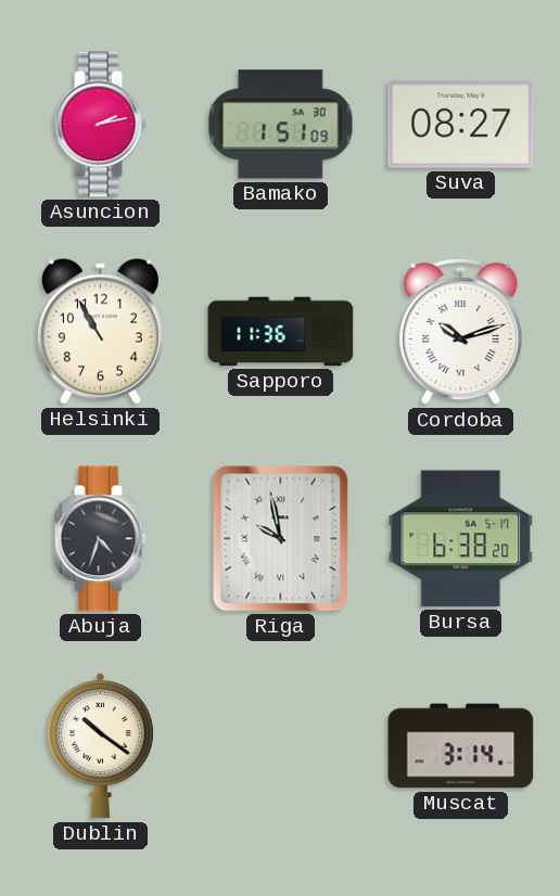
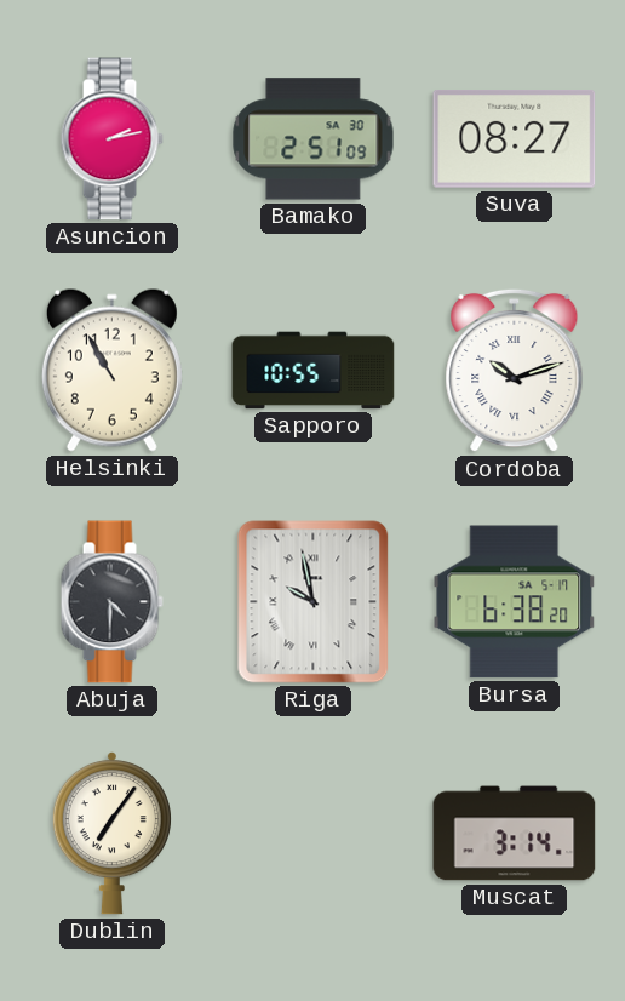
Bamako: 1:51 -> 2:51 (314, 139)
Sapporo: 11:36 -> 10:55 (314, 371)
Abuja: 4:33 -> 4:30 (111, 602)
Dublin: 10:21 -> 7:06 (111, 833)
